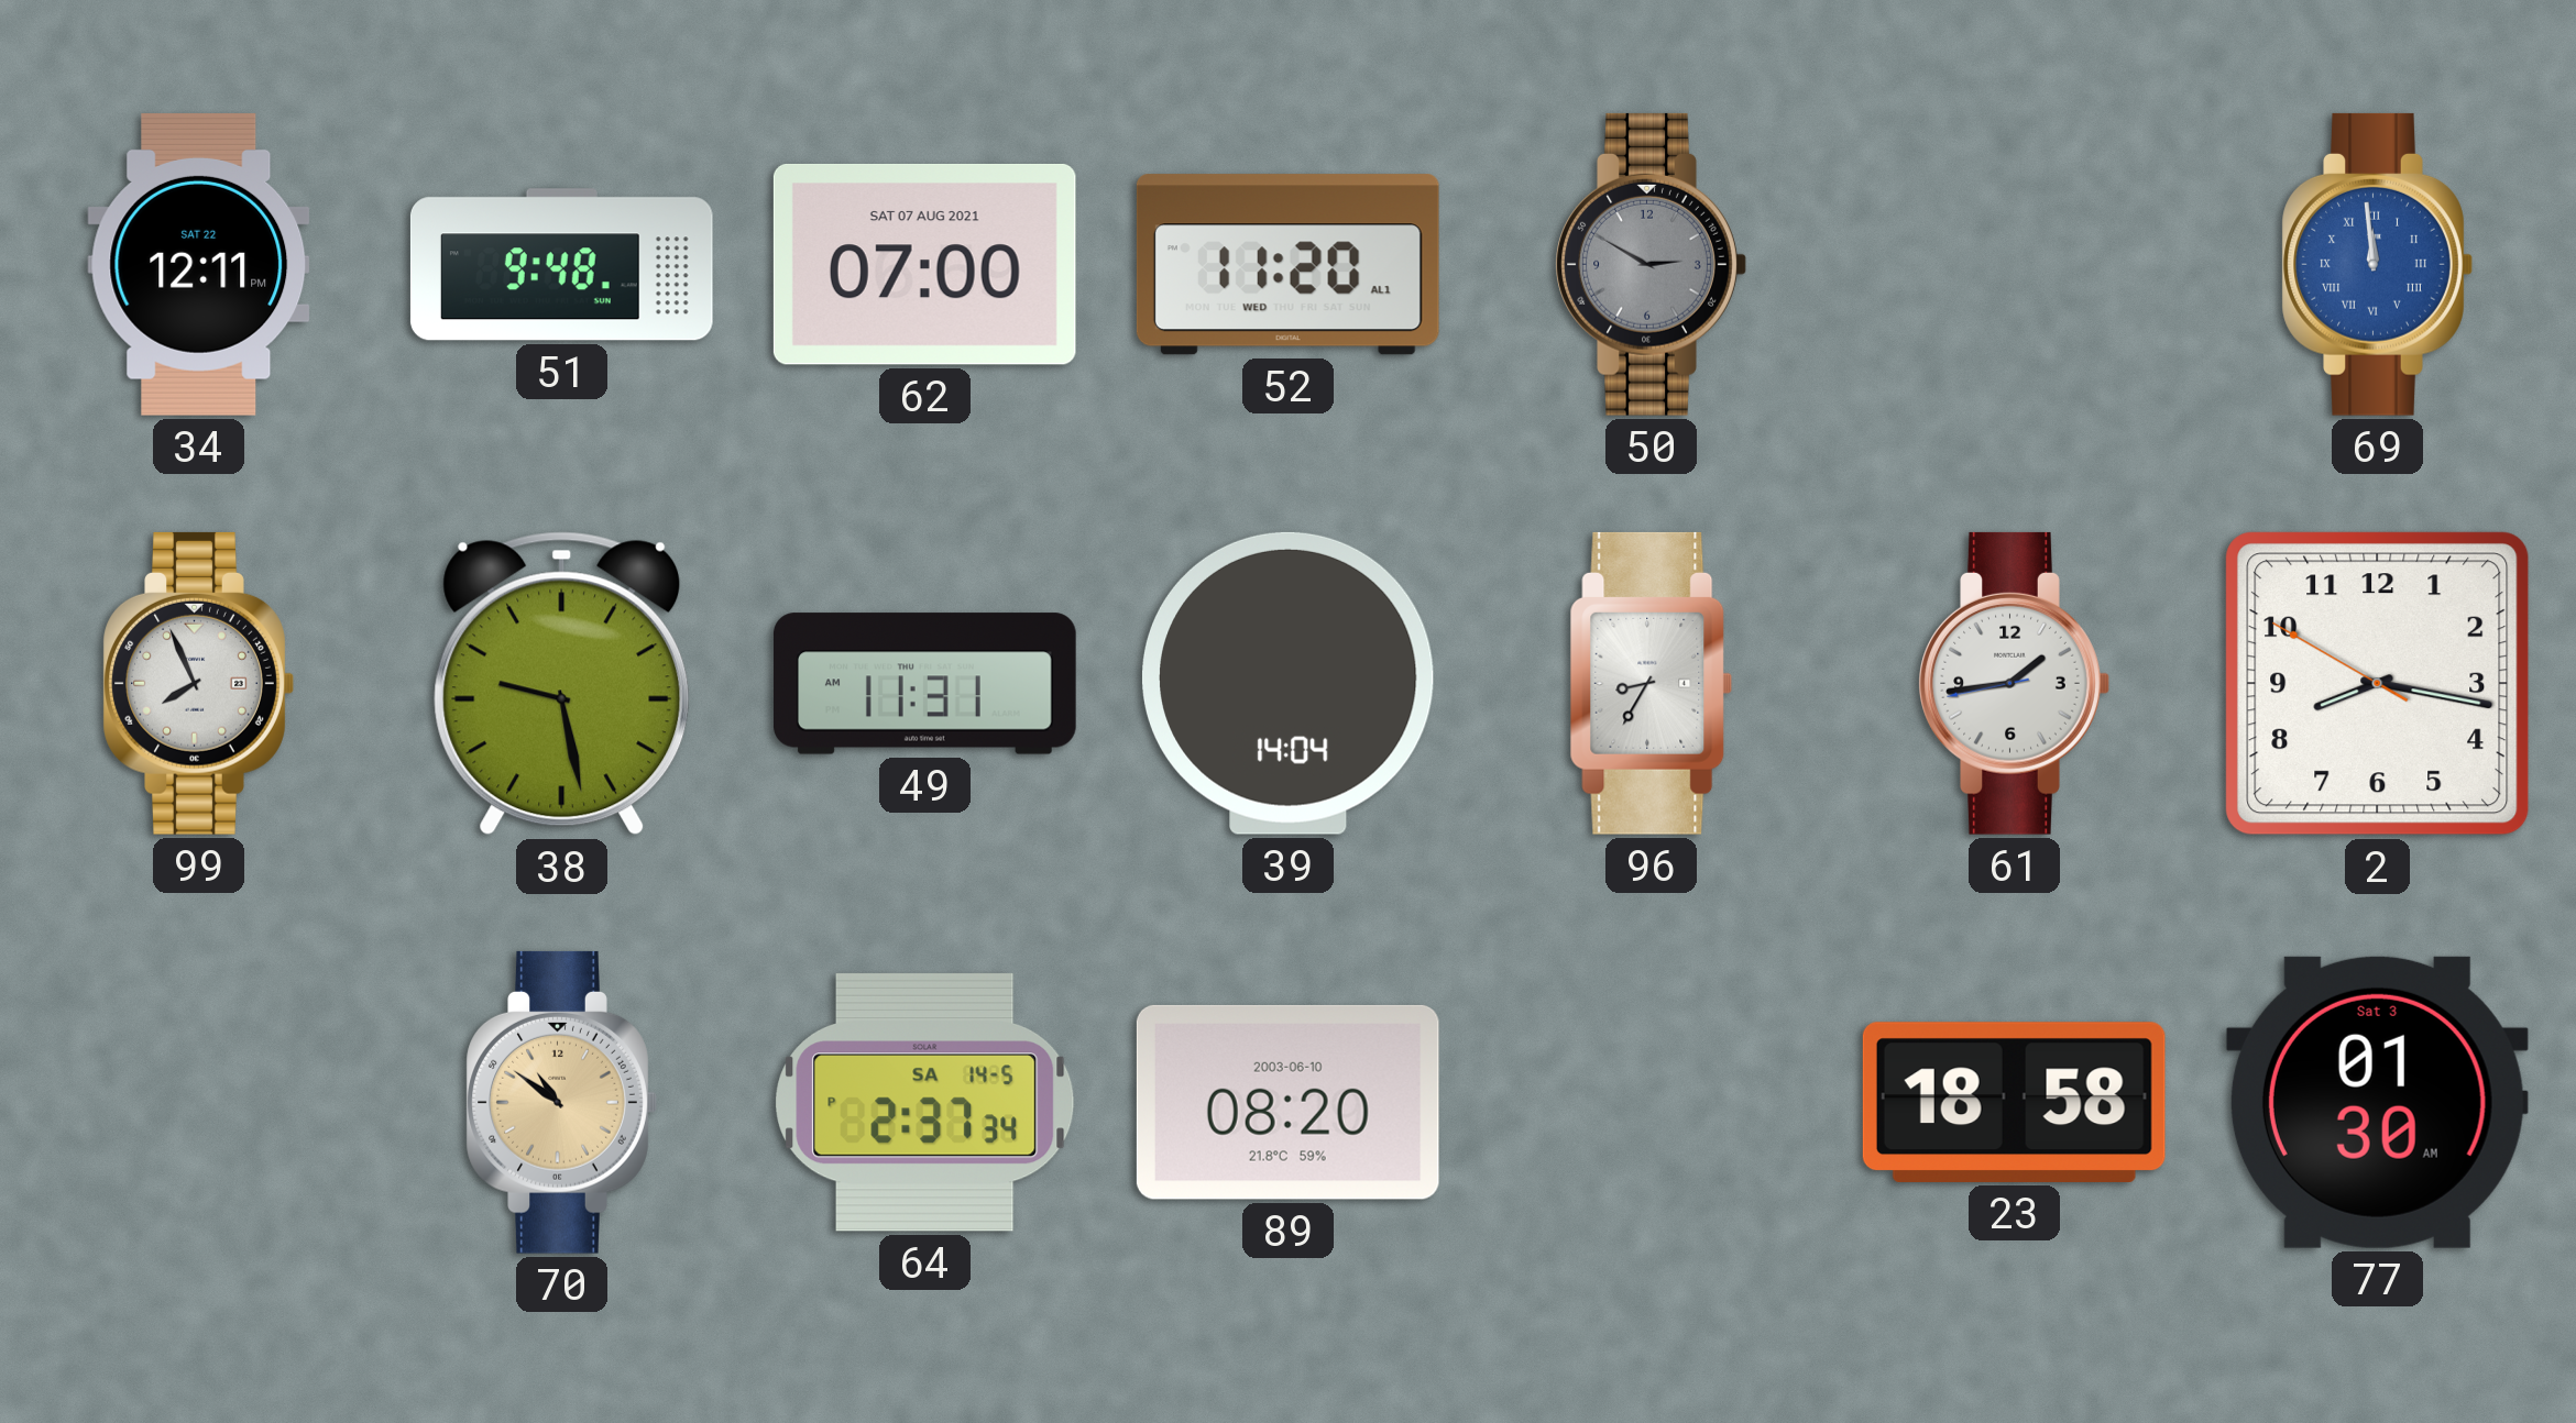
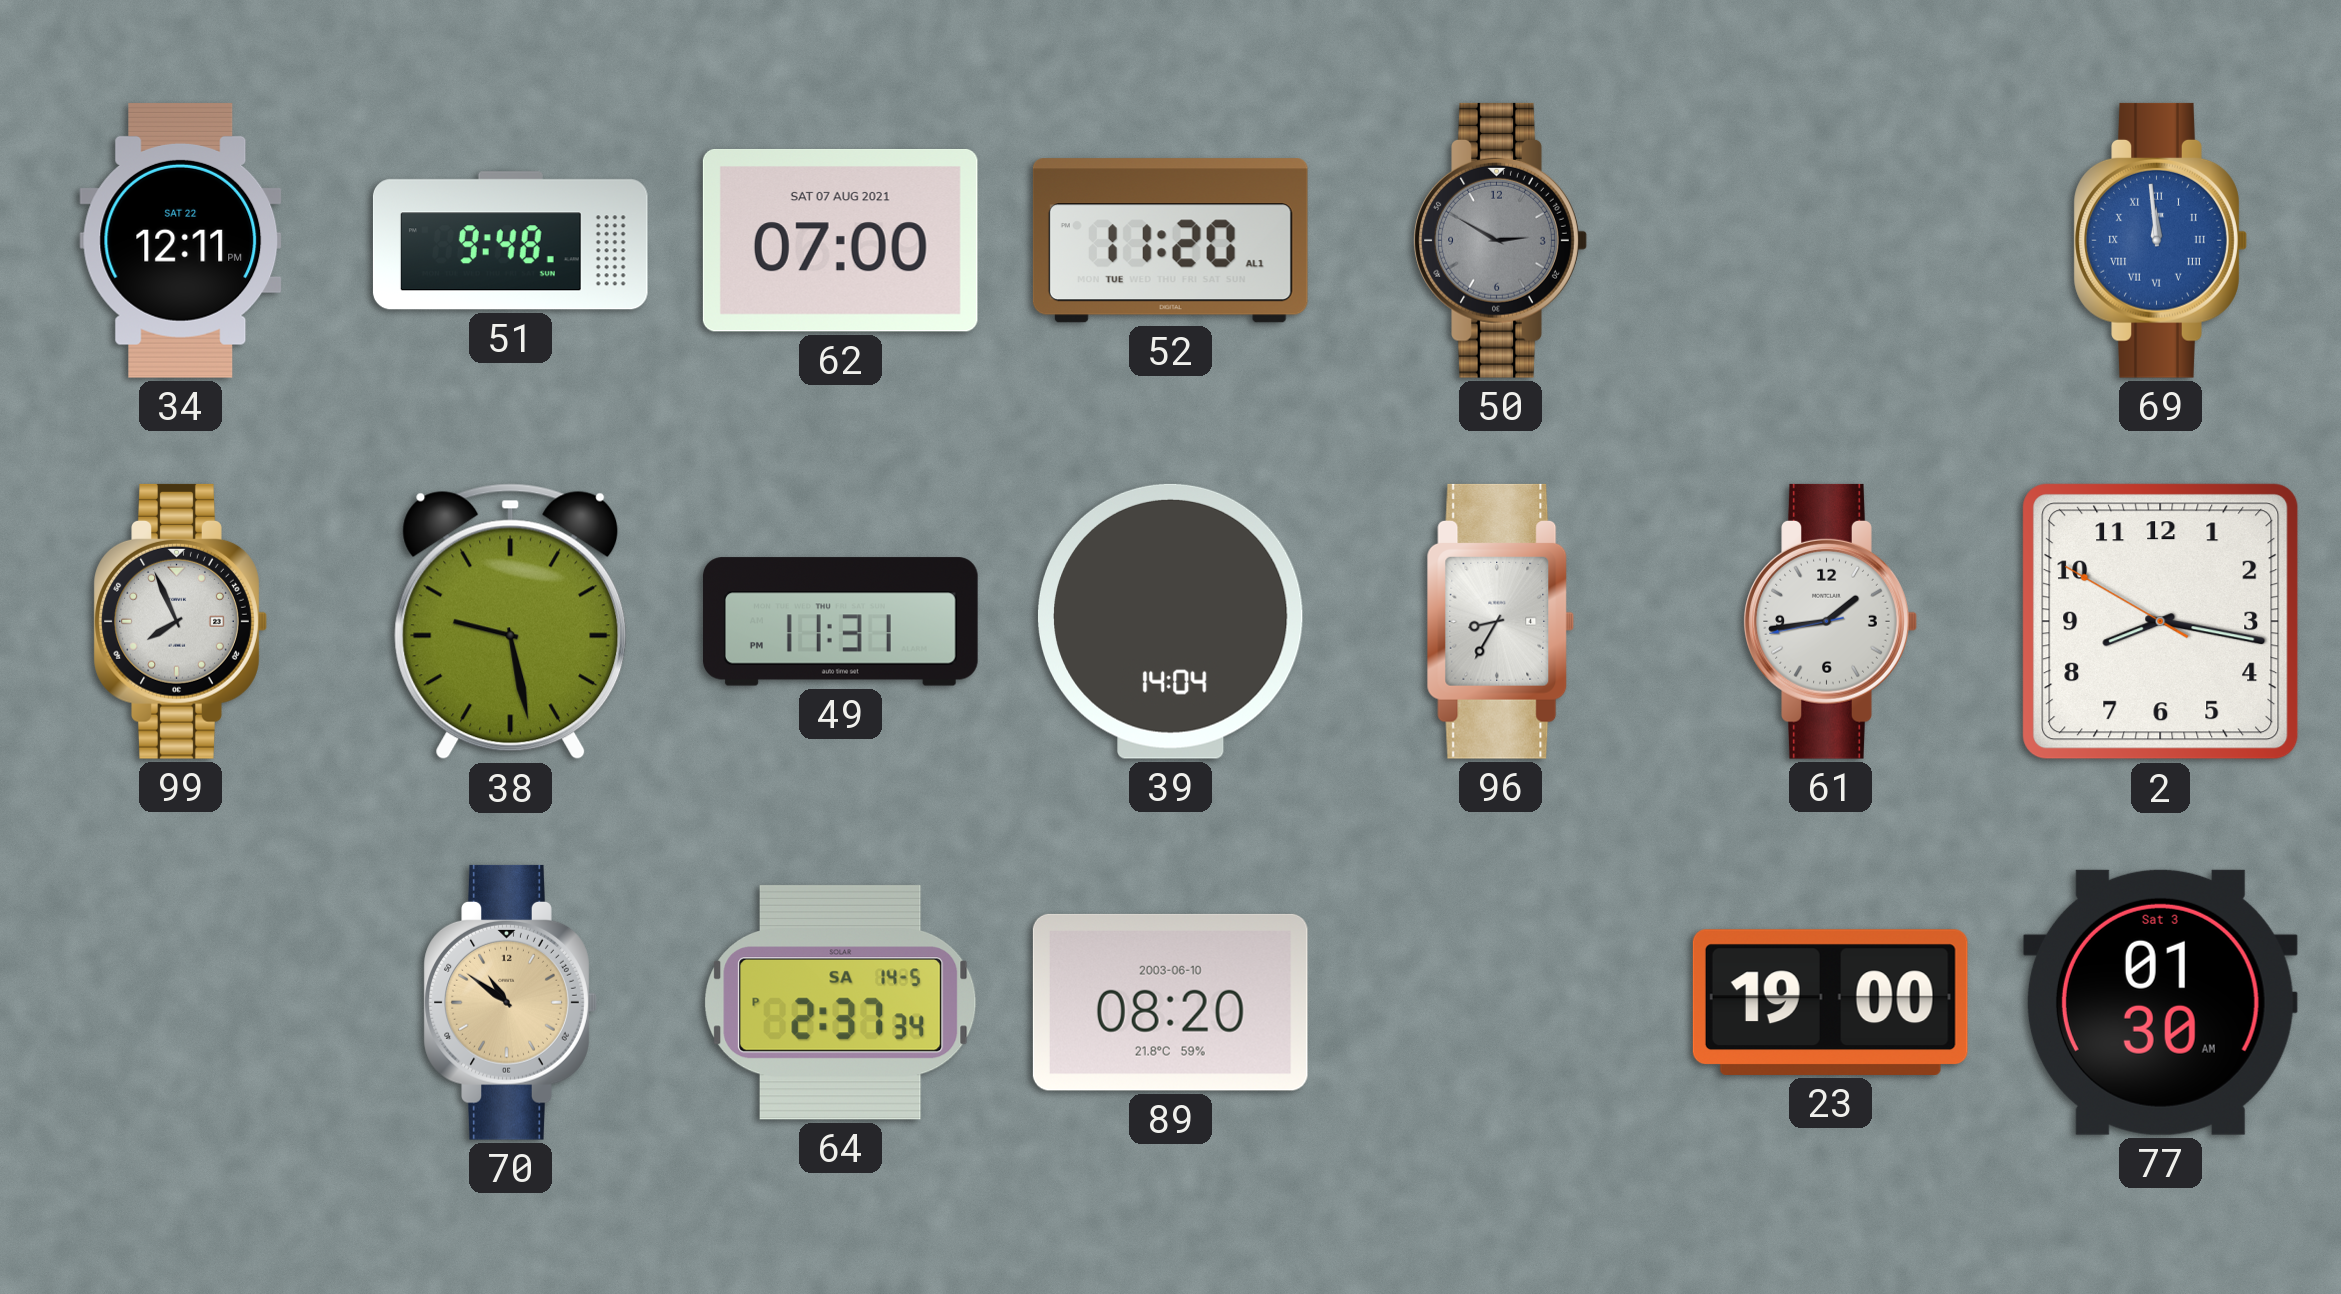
52 date: WED -> TUE (1170, 241)
49: 11:31 AM -> 11:31 PM (841, 622)
23: 18:58 -> 19:00 (1830, 1002)
